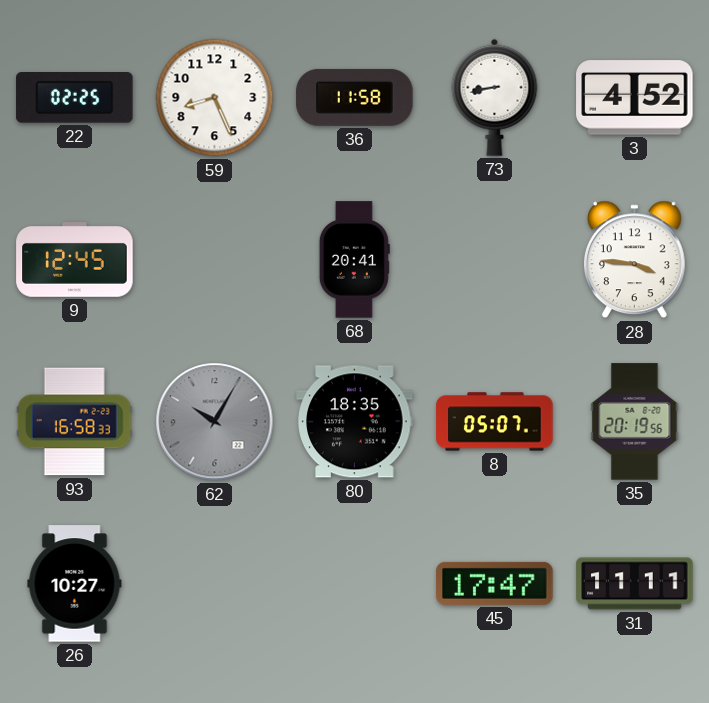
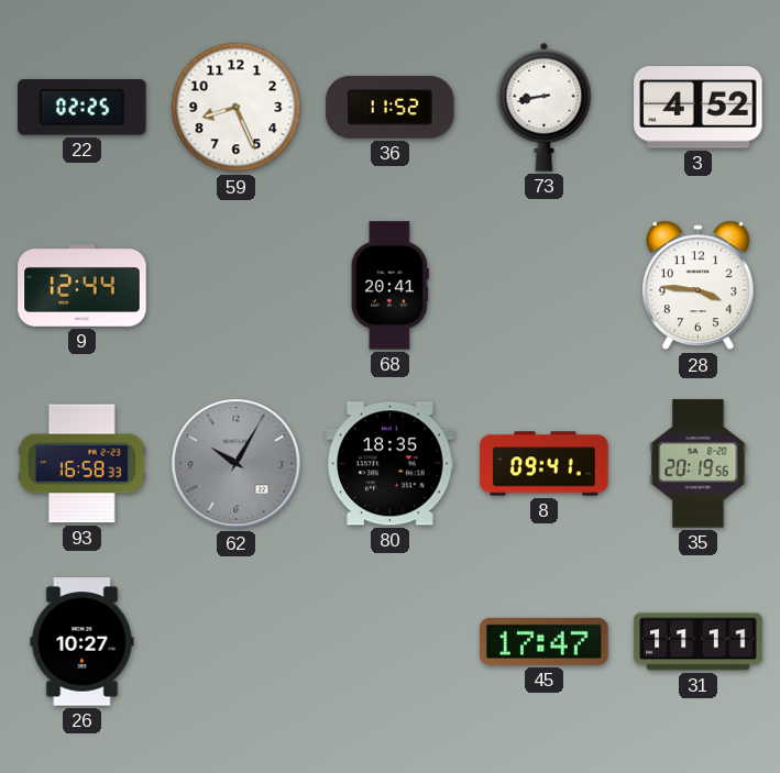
36: 11:58 -> 11:52 (391, 107)
9: 12:45 -> 12:44 (83, 286)
8: 05:07 -> 09:41 (545, 464)
